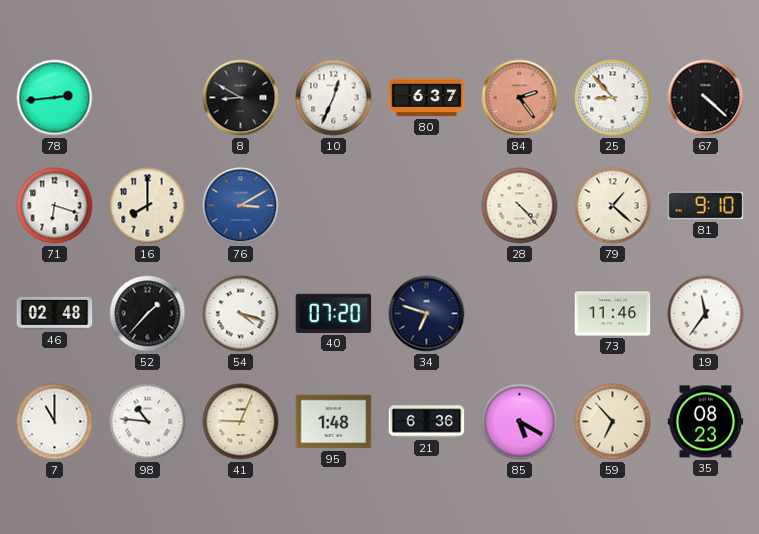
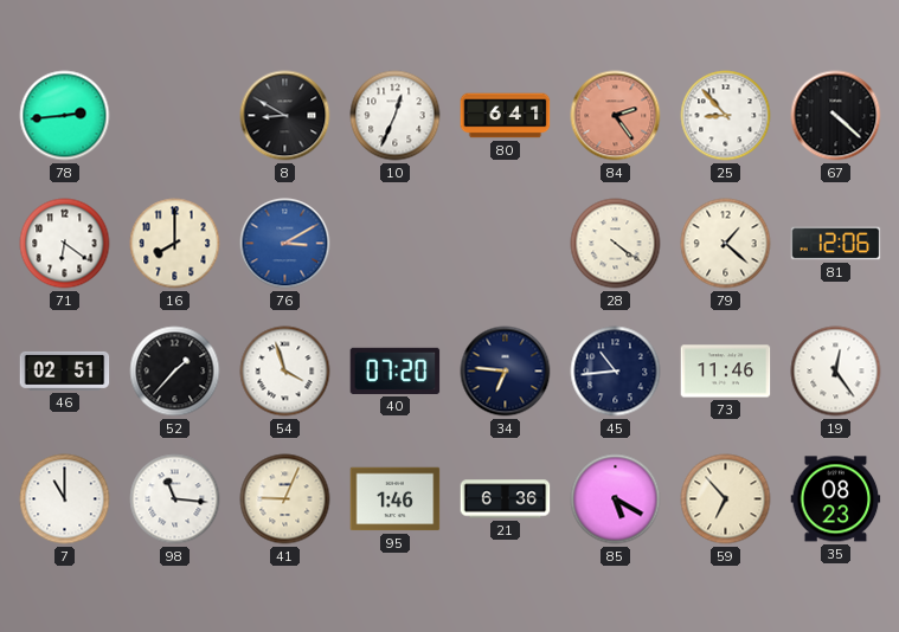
80: 6:37 -> 6:41 (506, 116)
71: 6:18 -> 6:21 (65, 244)
28: 4:23 -> 4:21 (616, 244)
81: 9:10 -> 12:06 (836, 244)
46: 02:48 -> 02:51 (65, 370)
54: 4:18 -> 3:57 (285, 372)
34: 6:48 -> 6:46 (506, 372)
45: none -> 10:44 (616, 372)
19: 11:36 -> 12:24 (836, 372)
98: 10:46 -> 11:16 (175, 499)
95: 1:48 -> 1:46 (396, 499)
